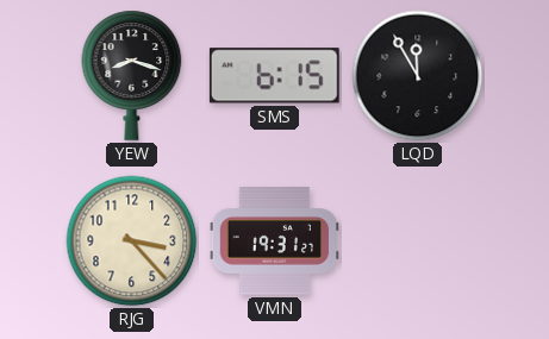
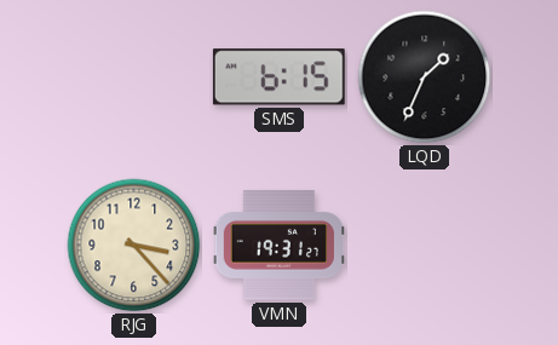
YEW: 8:18 -> none (132, 75)
LQD: 11:55 -> 1:34 (425, 77)
